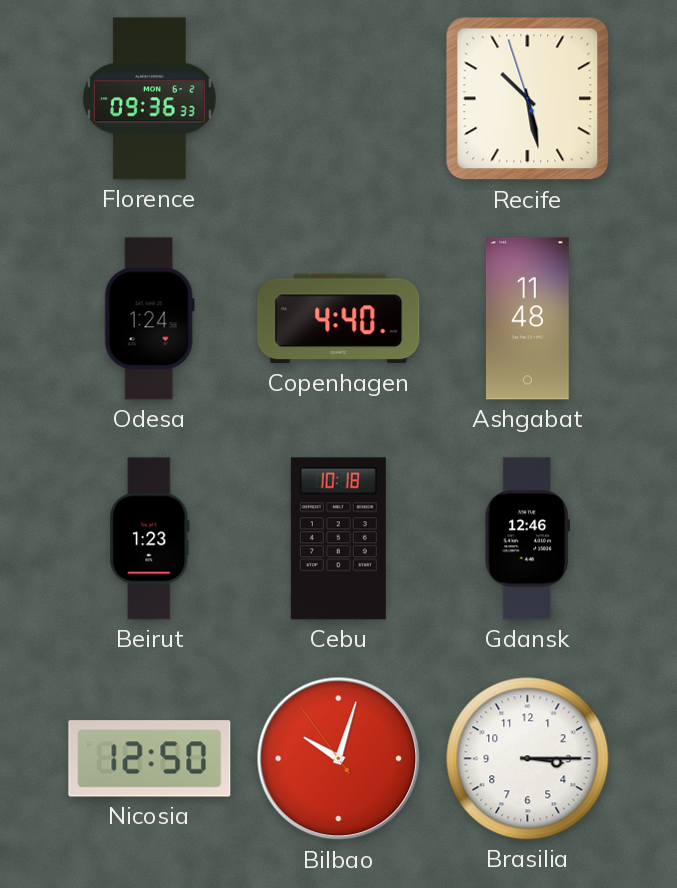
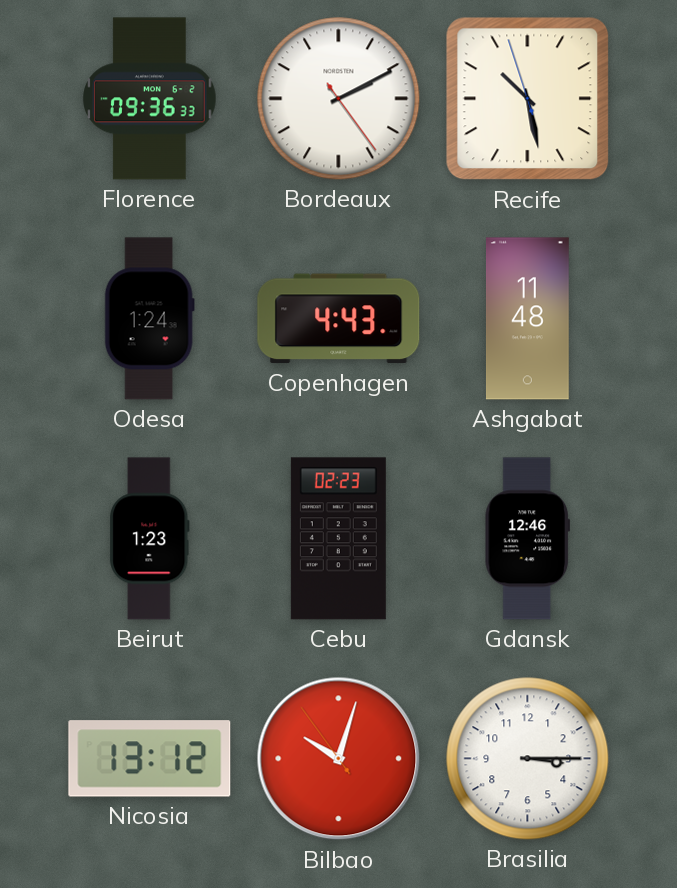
Bordeaux: none -> 2:10 (339, 99)
Copenhagen: 4:40 -> 4:43 (339, 319)
Cebu: 10:18 -> 02:23 (338, 539)
Nicosia: 12:50 -> 13:12 (150, 759)
